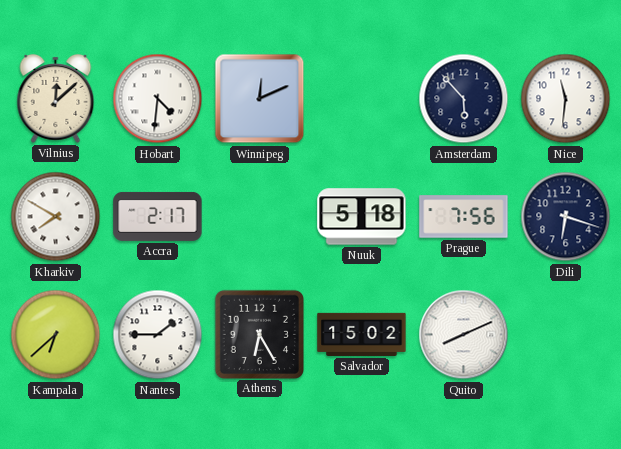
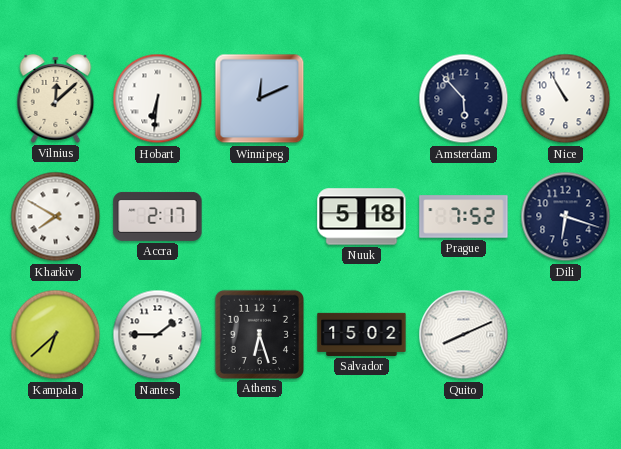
Hobart: 4:31 -> 6:31 (158, 99)
Nice: 11:31 -> 10:55 (566, 99)
Prague: 7:56 -> 7:52 (464, 217)
Athens: 6:25 -> 6:27 (259, 334)
